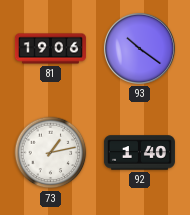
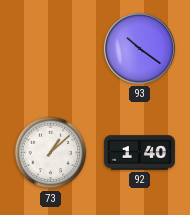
81: 19:06 -> none (50, 49)
73: 1:13 -> 1:08 (51, 153)
